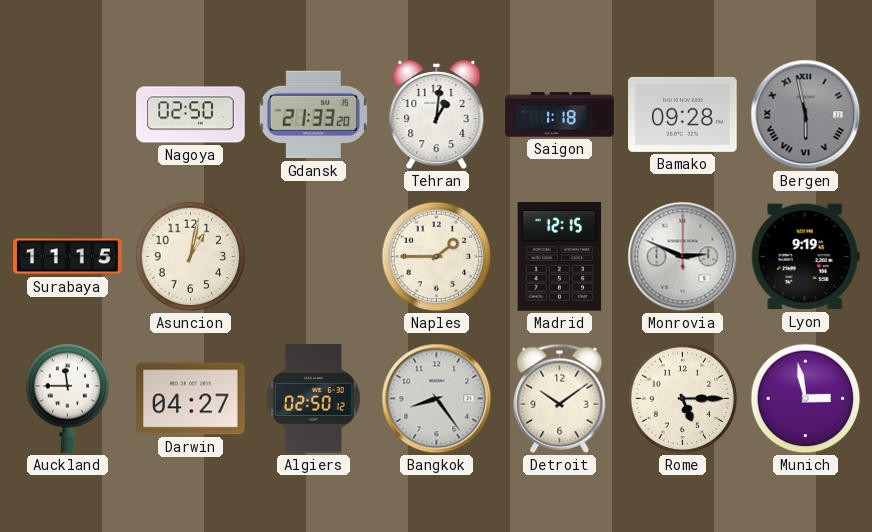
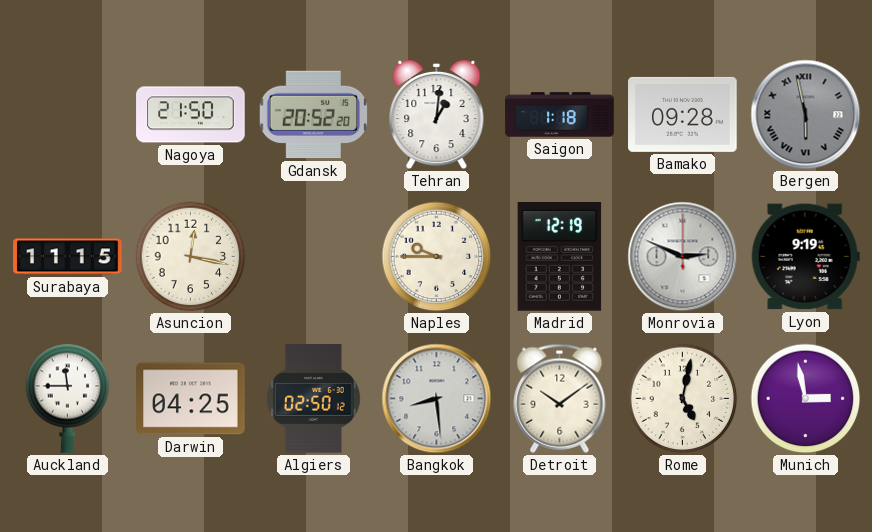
Nagoya: 02:50 -> 21:50 (191, 115)
Gdansk: 21:33 -> 20:52 (314, 115)
Asuncion: 1:02 -> 12:17 (191, 257)
Naples: 1:45 -> 9:45 (437, 257)
Madrid: 12:15 -> 12:19 (560, 257)
Darwin: 04:27 -> 04:25 (191, 399)
Bangkok: 8:24 -> 8:29 (437, 399)
Rome: 5:15 -> 5:02 (683, 399)
